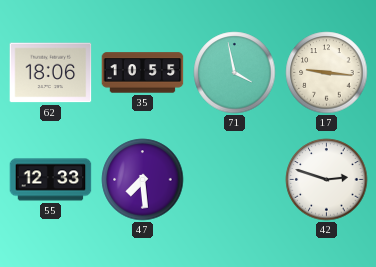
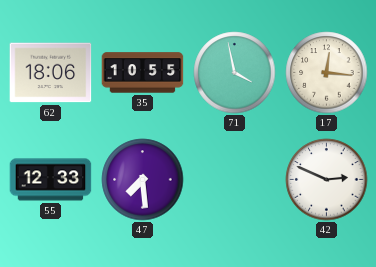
17: 9:16 -> 12:16 (327, 73)
42: 2:48 -> 2:49 (327, 180)
